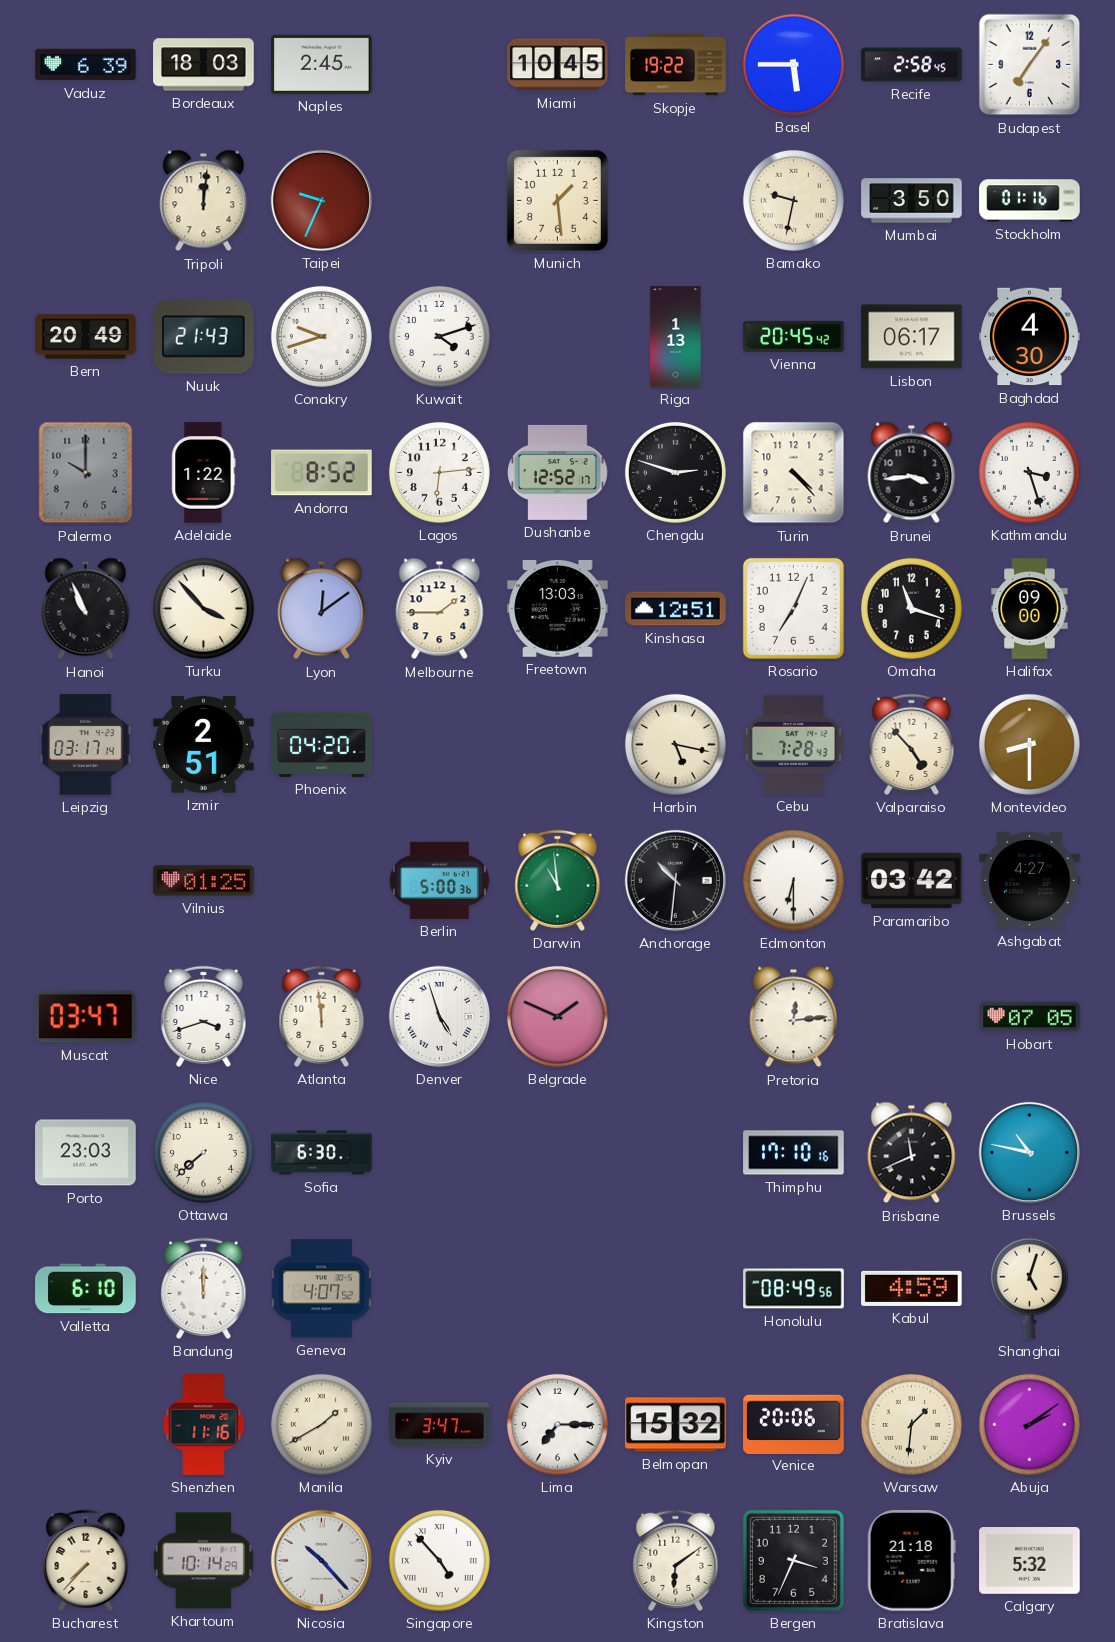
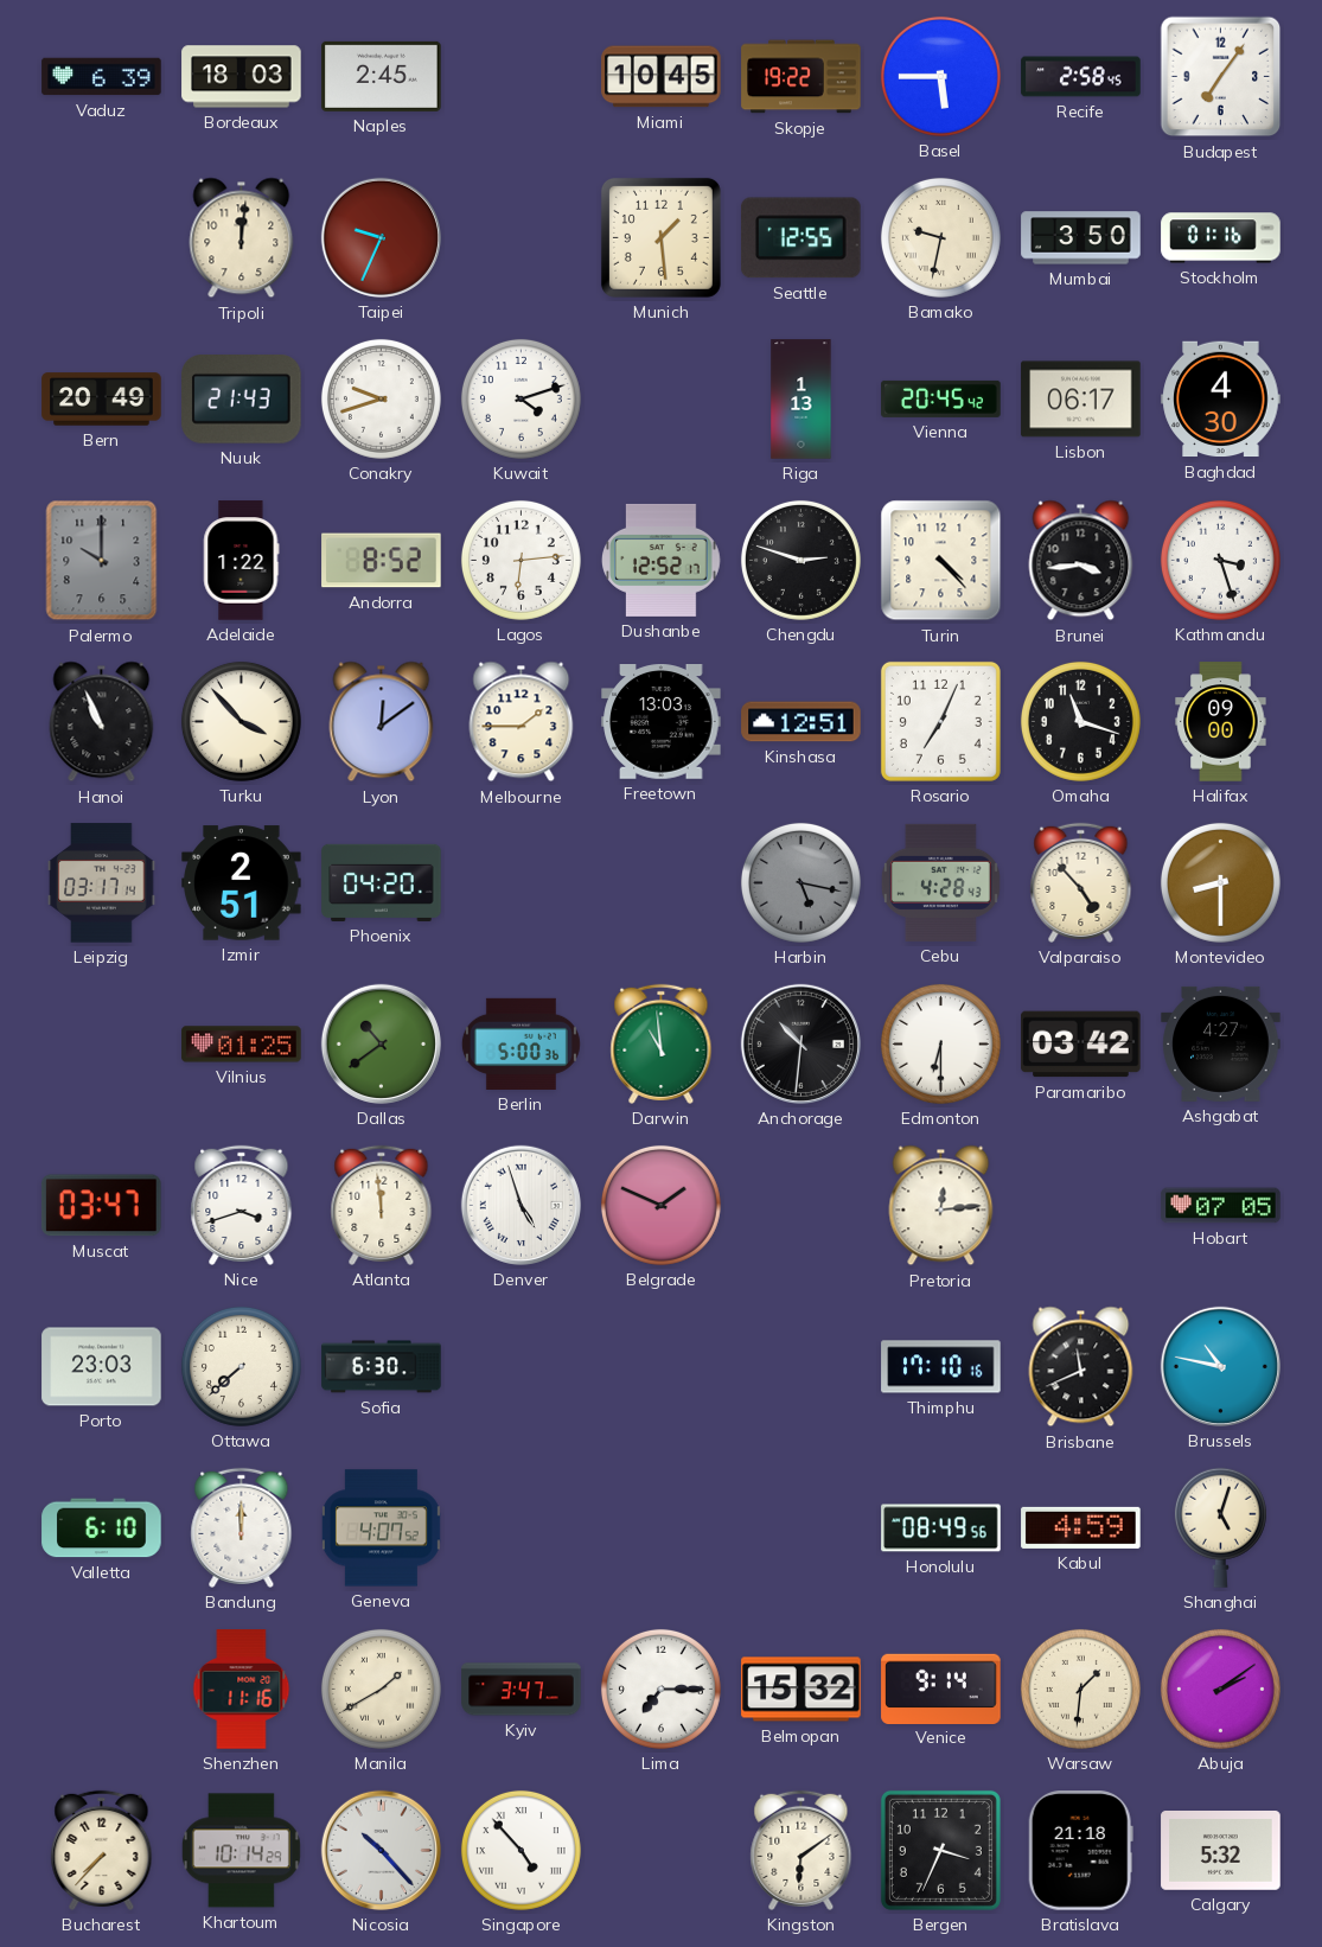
Seattle: none -> 12:55 (800, 238)
Harbin dial: cream -> grey (800, 882)
Cebu: 7:28 -> 4:28 (940, 882)
Dallas: none -> 10:39 (381, 1043)
Venice: 20:06 -> 9:14 (941, 1689)
